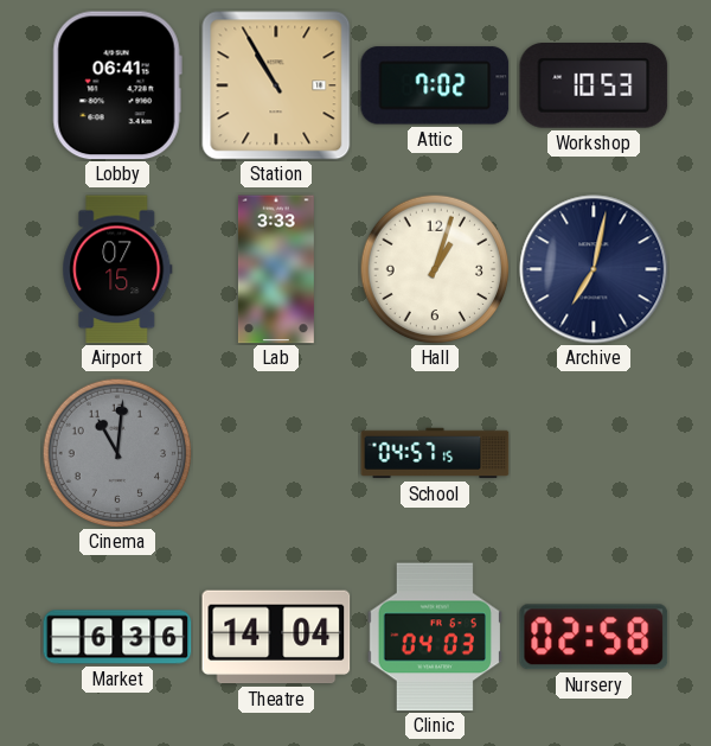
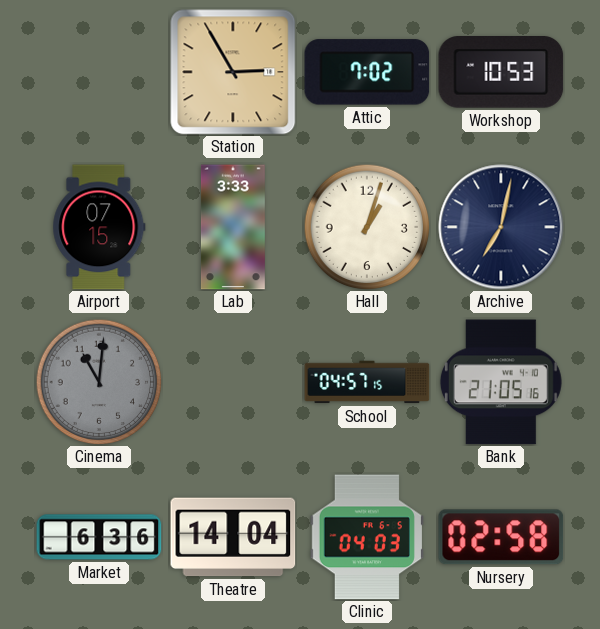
Lobby: 06:41 -> none (117, 85)
Station: 10:55 -> 2:55 (233, 72)
Bank: none -> 21:05 (501, 382)
